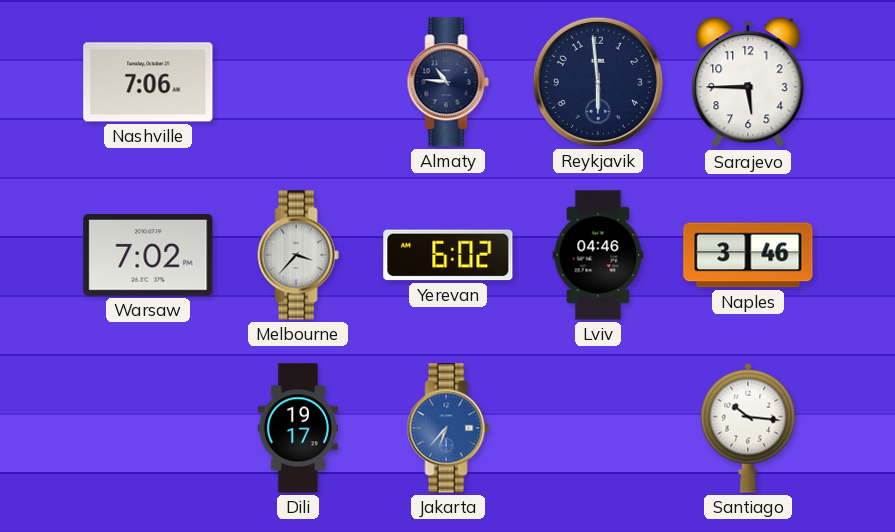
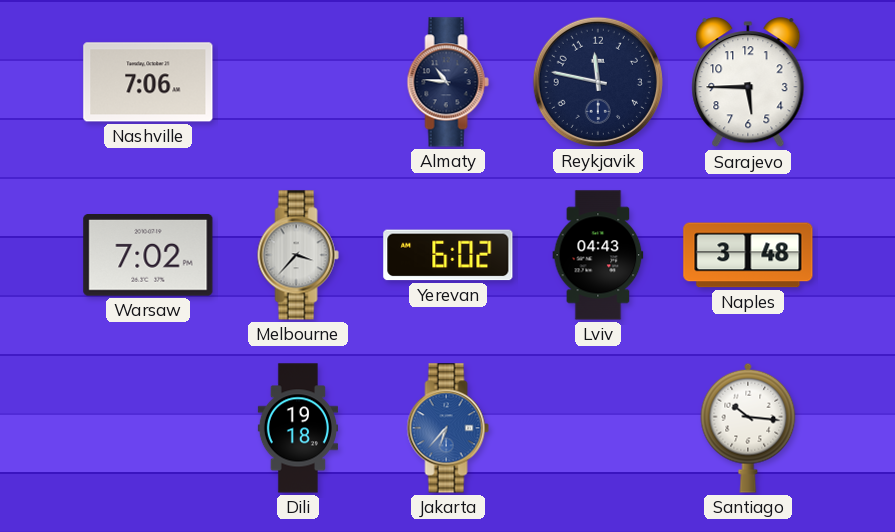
Reykjavik: 5:59 -> 11:47 (598, 82)
Lviv: 04:46 -> 04:43 (598, 255)
Naples: 3:46 -> 3:48 (748, 255)
Dili: 19:17 -> 19:18 (298, 428)
